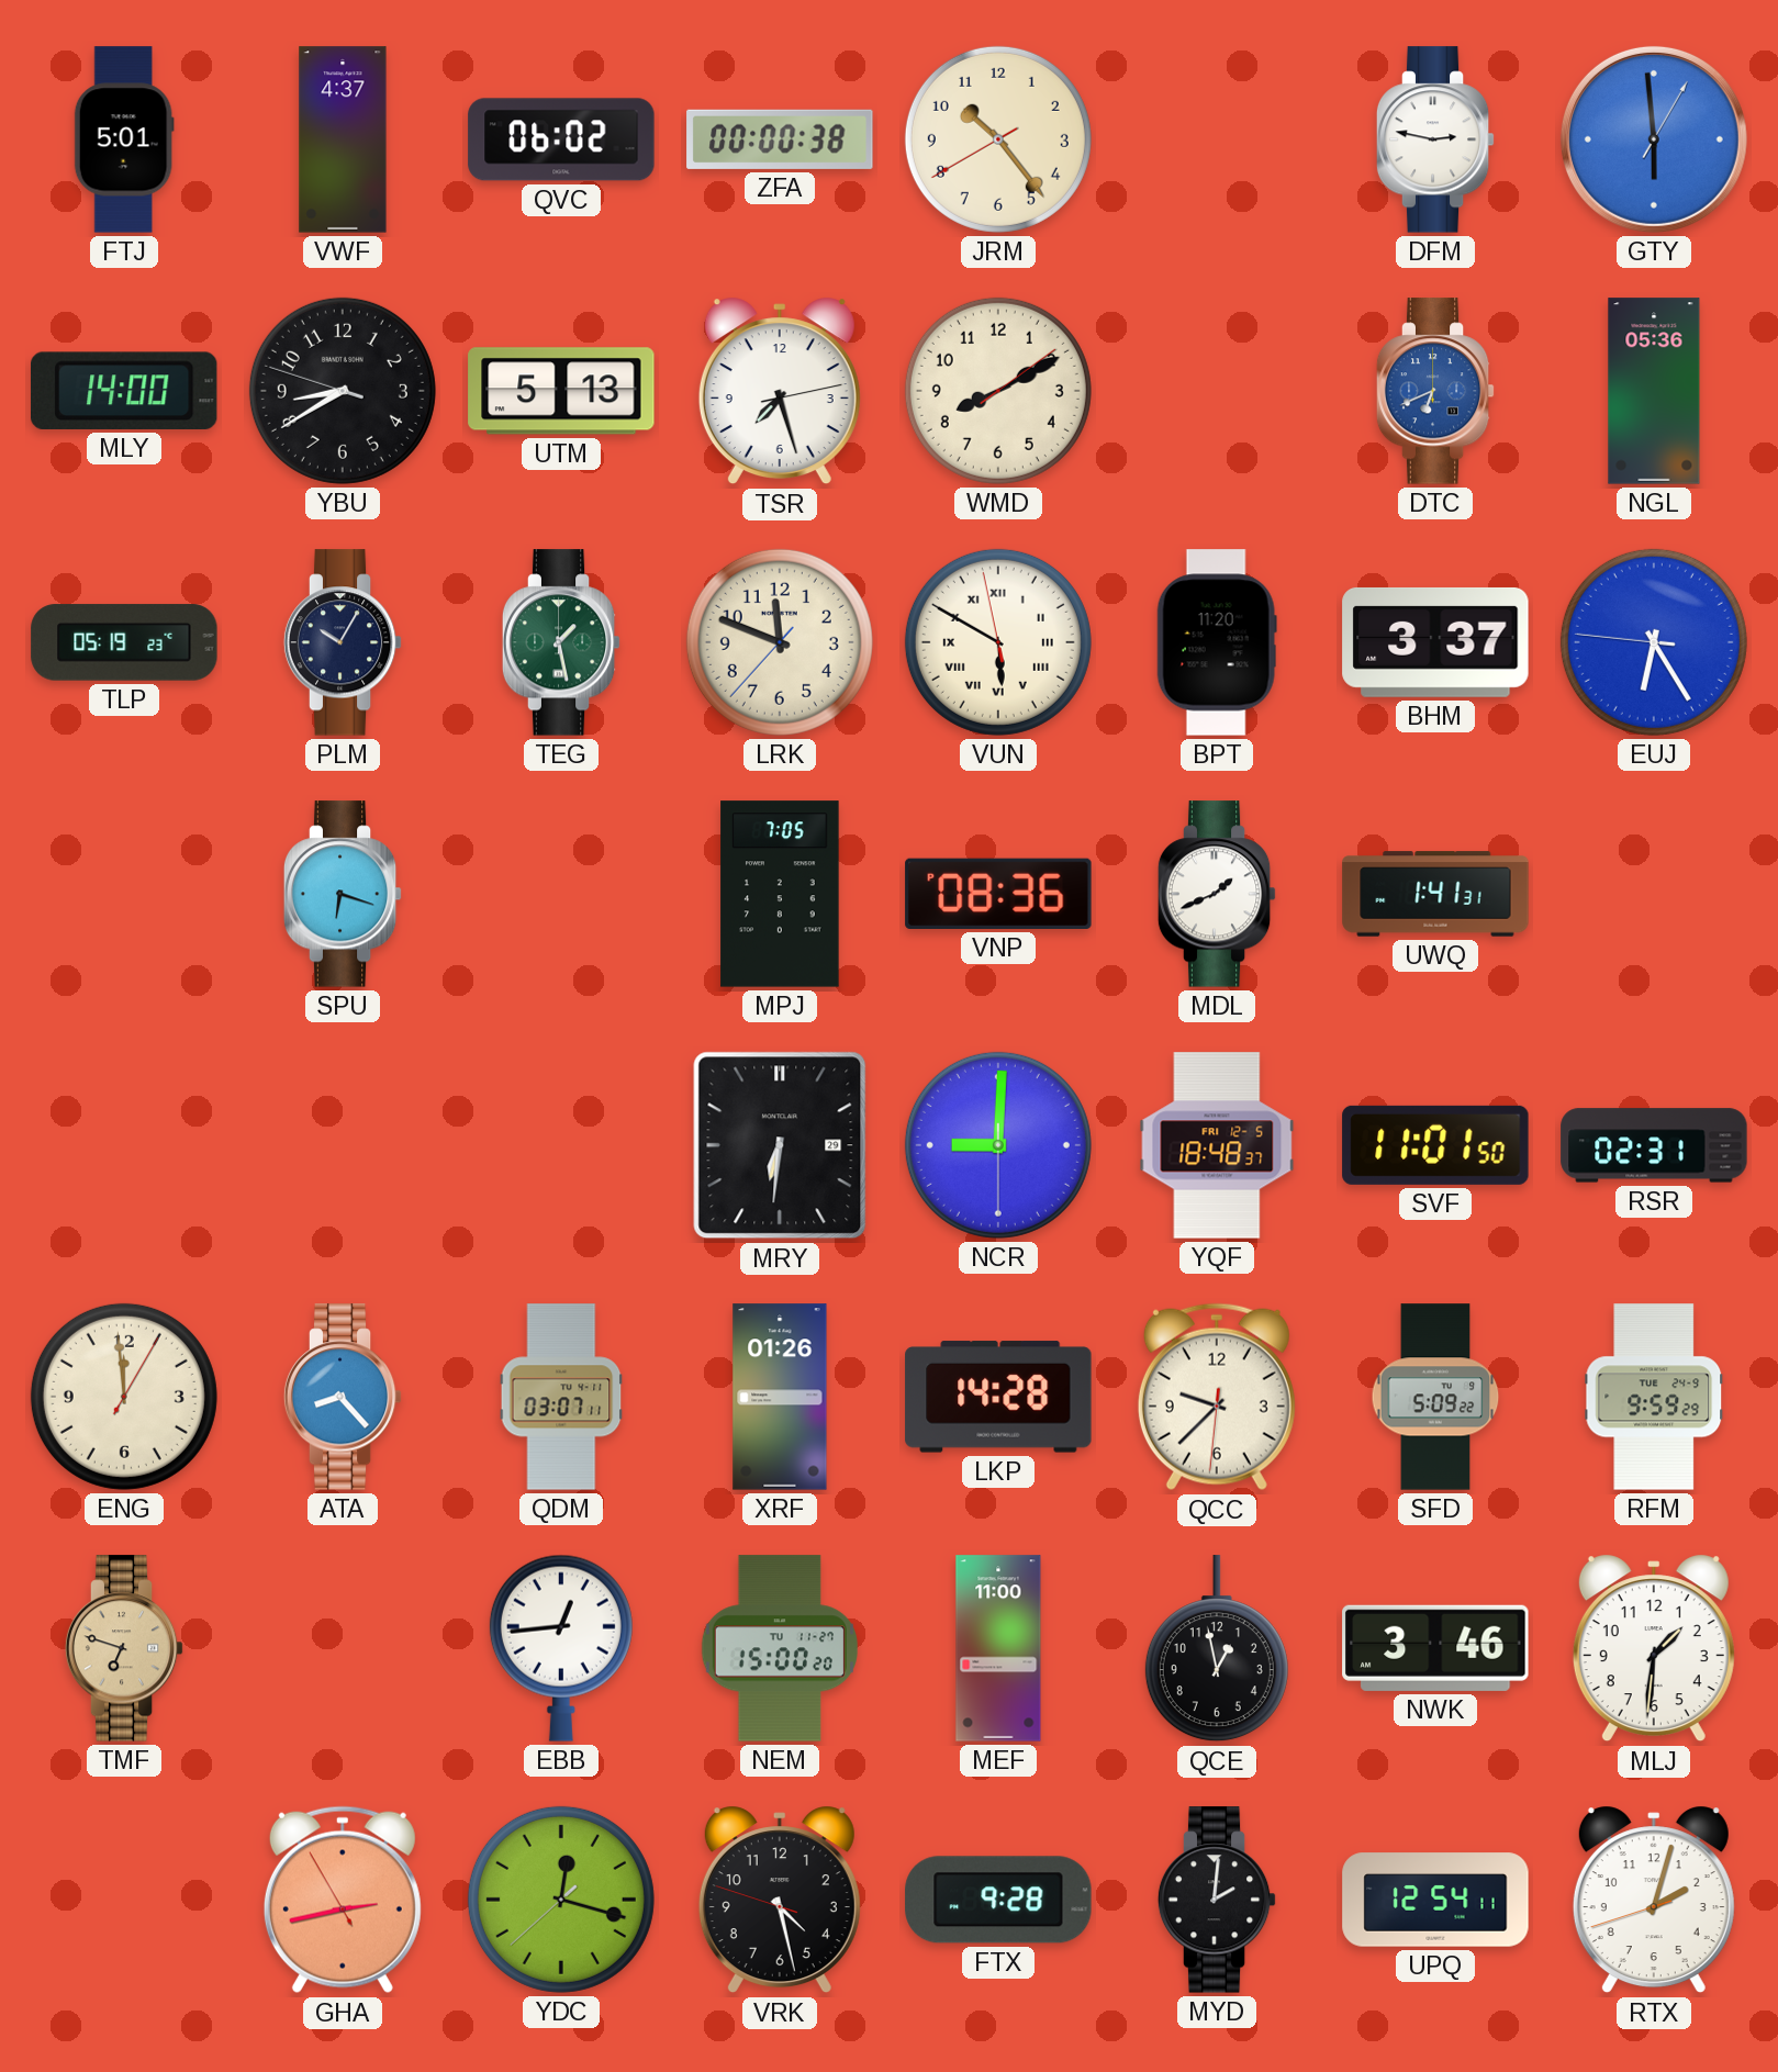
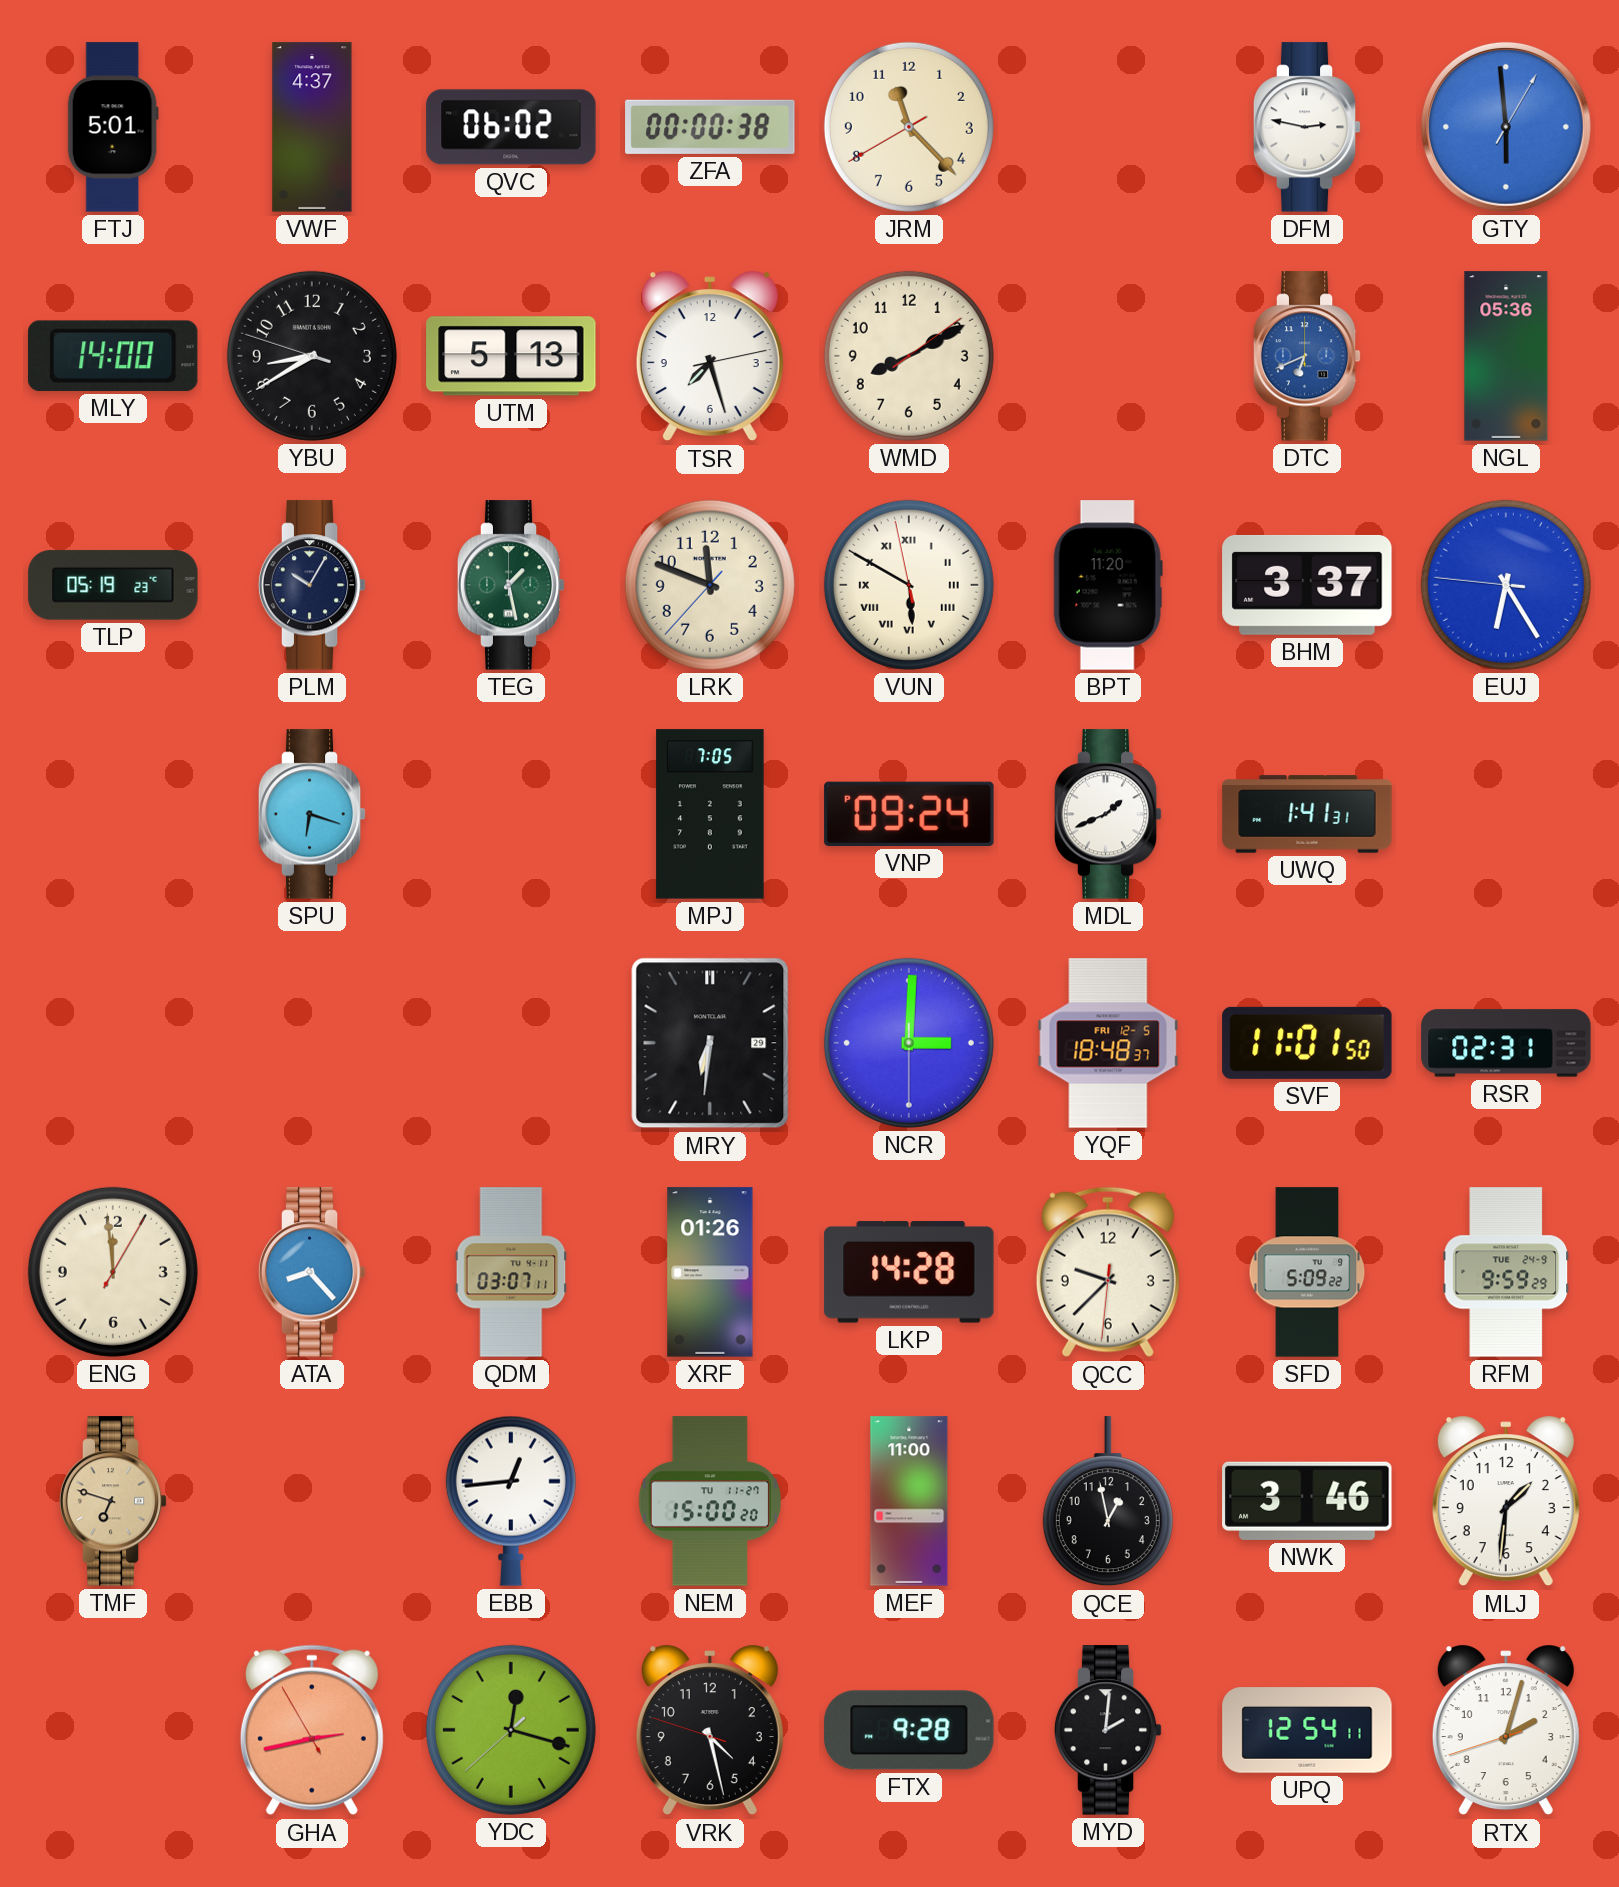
JRM: 10:23 -> 11:22 (909, 127)
VNP: 08:36 -> 09:24 (909, 814)
NCR: 9:00 -> 3:00 (909, 1043)
